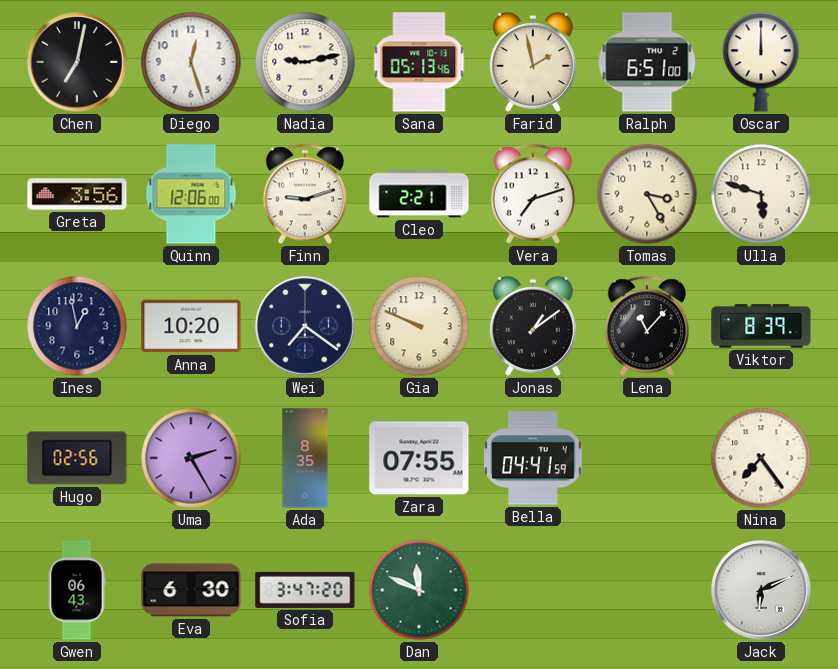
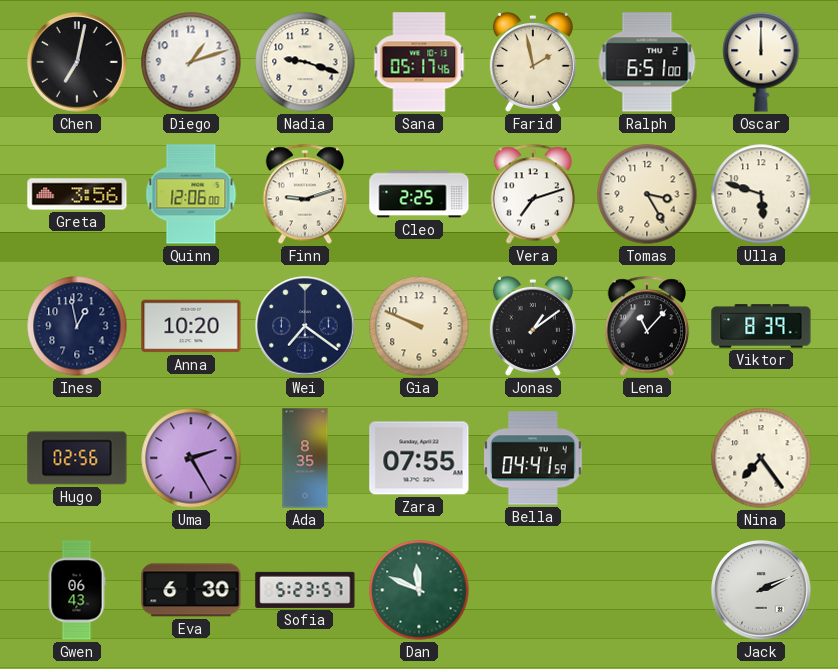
Diego: 12:27 -> 1:12 (191, 62)
Nadia: 9:13 -> 9:18 (305, 62)
Sana: 05:13 -> 05:17 (419, 62)
Cleo: 2:21 -> 2:25 (419, 194)
Sofia: 3:47 -> 5:23 (305, 590)
Jack: 6:11 -> 2:11 (761, 590)
